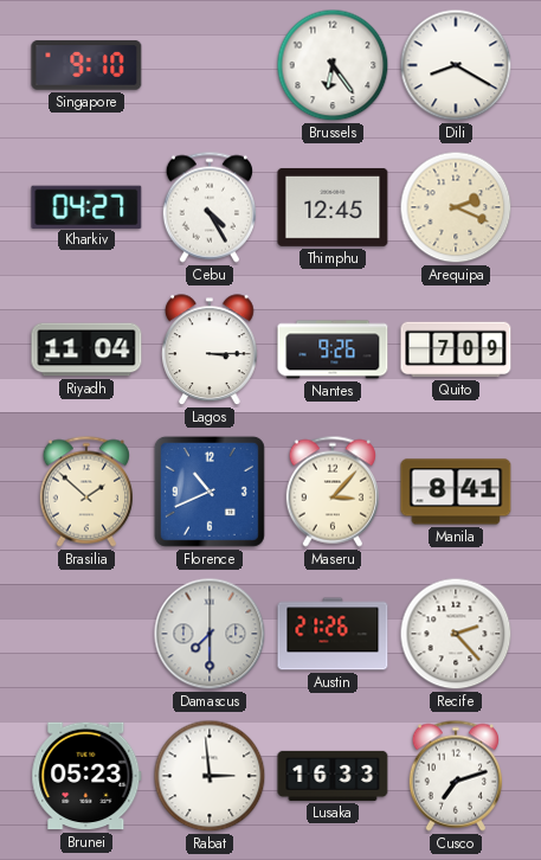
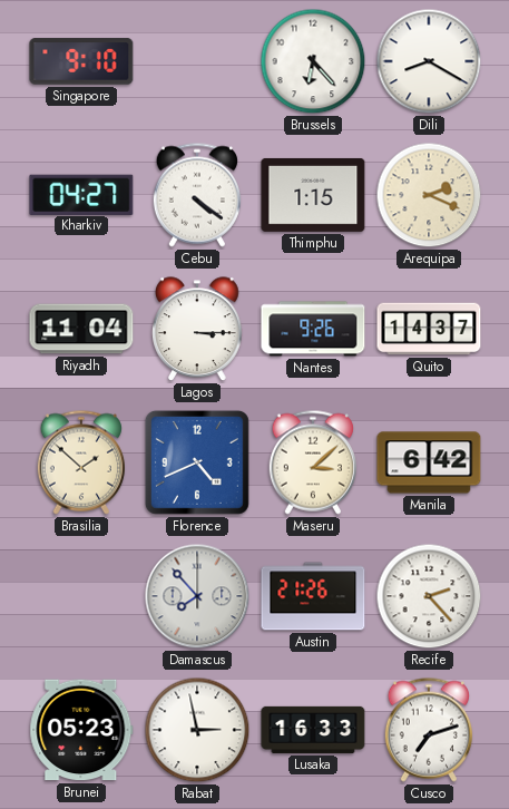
Brussels: 6:24 -> 6:23 (313, 61)
Cebu: 4:25 -> 4:21 (197, 195)
Thimphu: 12:45 -> 1:15 (313, 195)
Quito: 7:09 -> 14:37 (429, 329)
Florence: 10:41 -> 4:41 (197, 462)
Maseru: 3:07 -> 3:08 (313, 462)
Manila: 8:41 -> 6:42 (429, 462)
Damascus: 7:30 -> 7:53 (197, 596)
Rabat: 2:59 -> 2:58 (197, 730)
